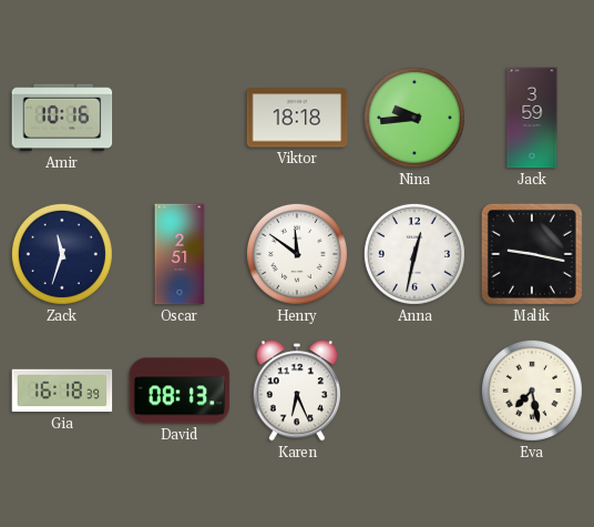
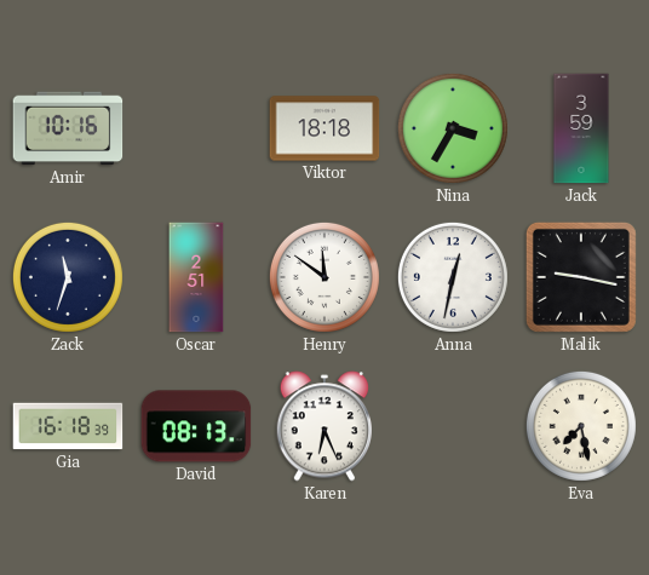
Nina: 9:44 -> 3:35 (453, 128)
